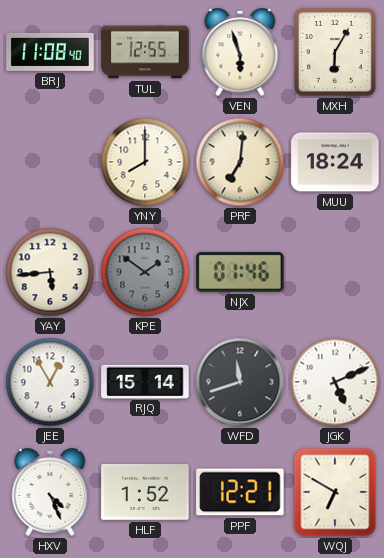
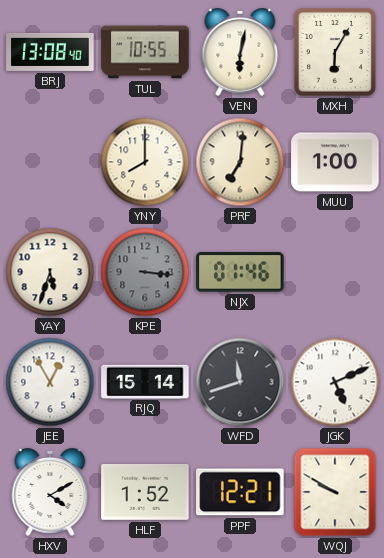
BRJ: 11:08 -> 13:08 (50, 52)
TUL: 12:55 -> 10:55 (145, 52)
VEN: 5:57 -> 6:02 (240, 52)
MUU: 18:24 -> 1:00 (335, 162)
YAY: 5:44 -> 5:33 (50, 272)
KPE: 1:51 -> 3:16 (145, 272)
HXV: 4:26 -> 4:10 (50, 492)
WQJ: 6:50 -> 9:50 (335, 492)
